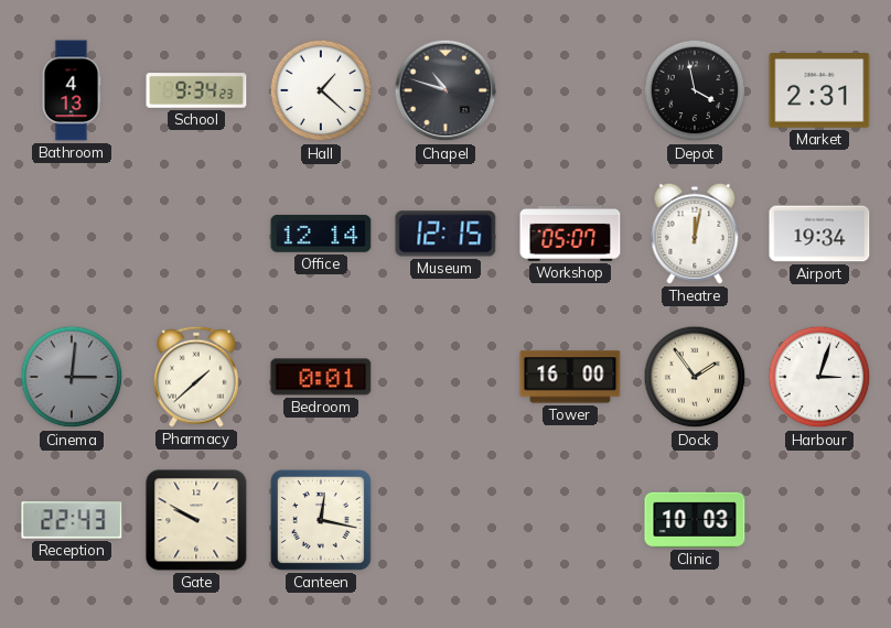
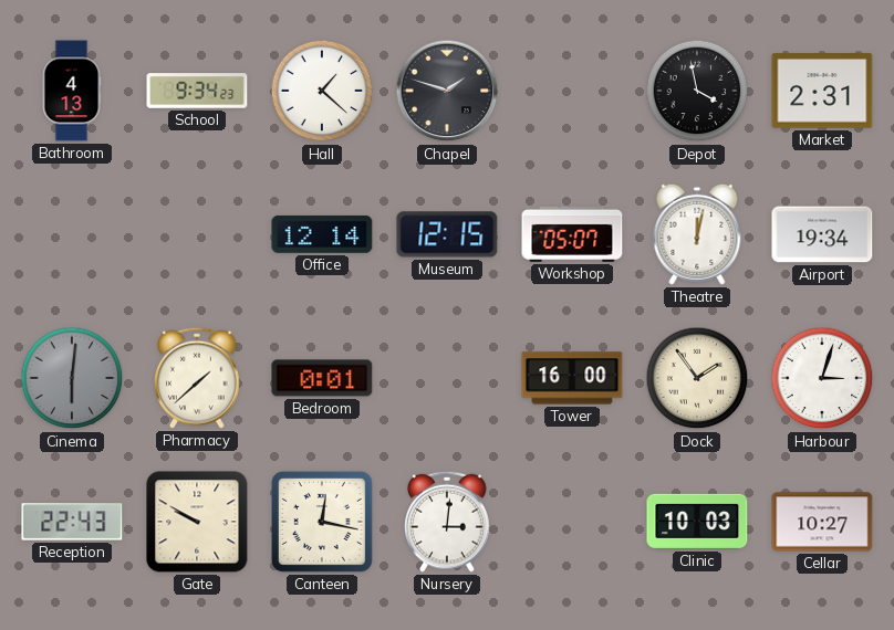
Chapel: 10:48 -> 1:48 (447, 91)
Cinema: 3:01 -> 6:01 (72, 378)
Nursery: none -> 3:01 (448, 522)
Cellar: none -> 10:27 (822, 522)
